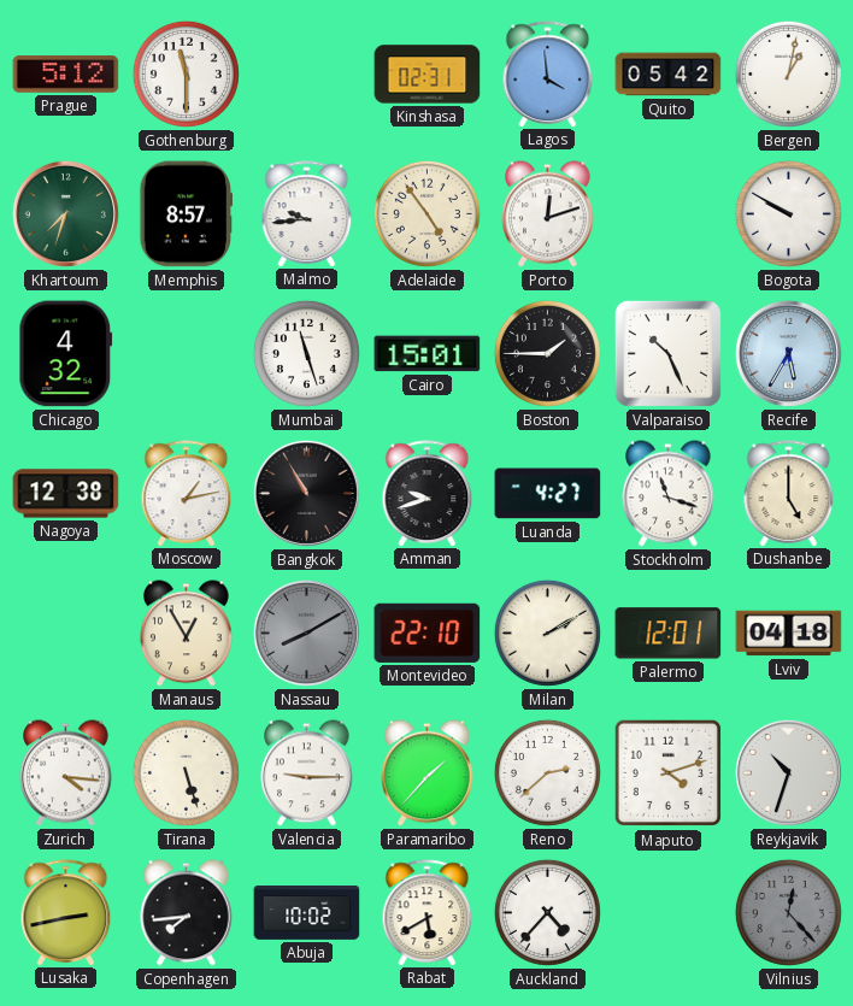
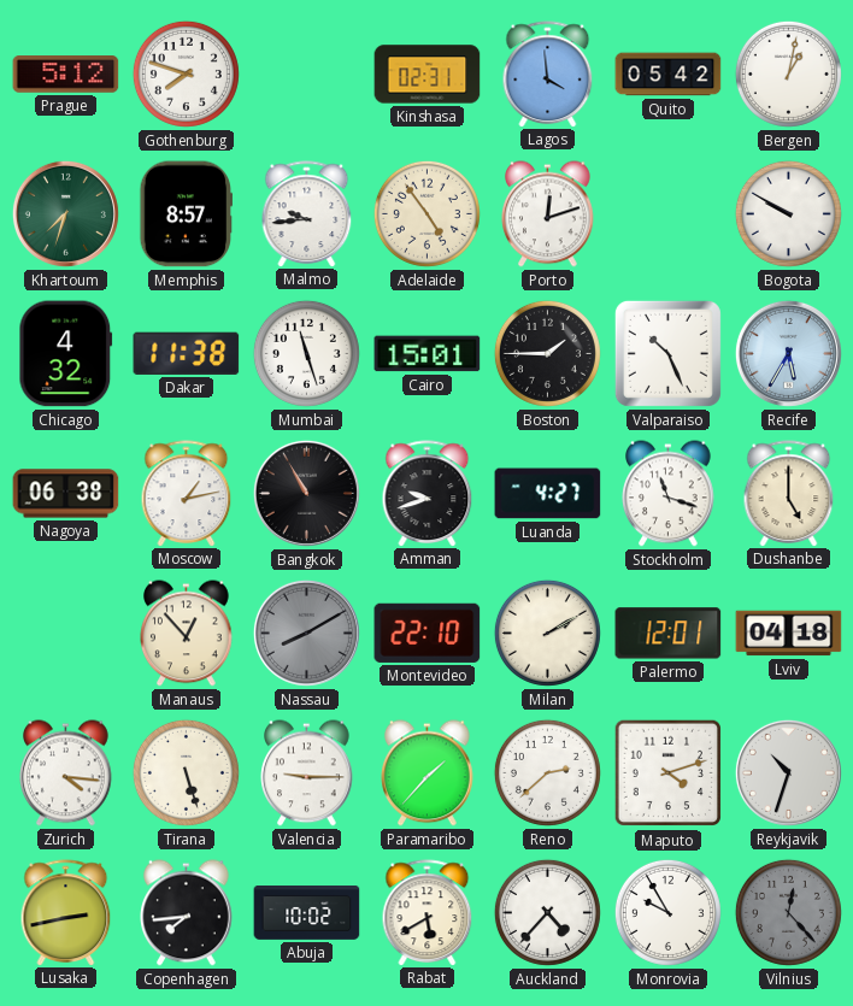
Gothenburg: 11:30 -> 7:48 (186, 73)
Dakar: none -> 11:38 (187, 353)
Nagoya: 12:38 -> 06:38 (66, 494)
Manaus: 12:55 -> 12:53 (187, 634)
Monrovia: none -> 9:55 (667, 912)
